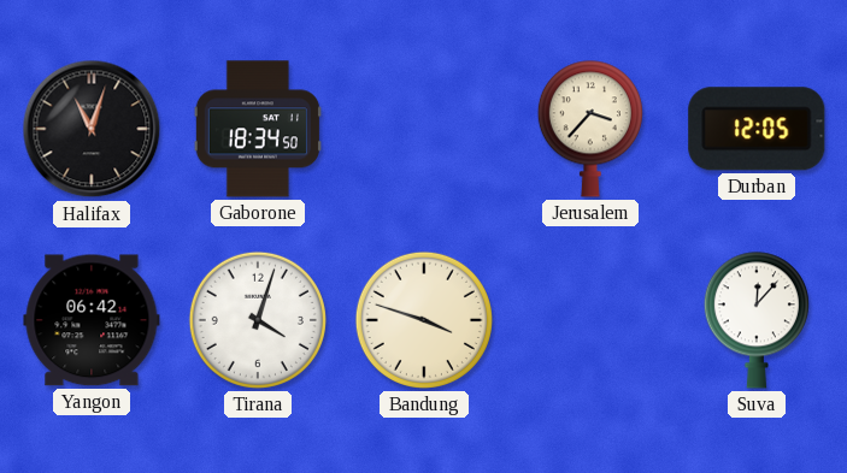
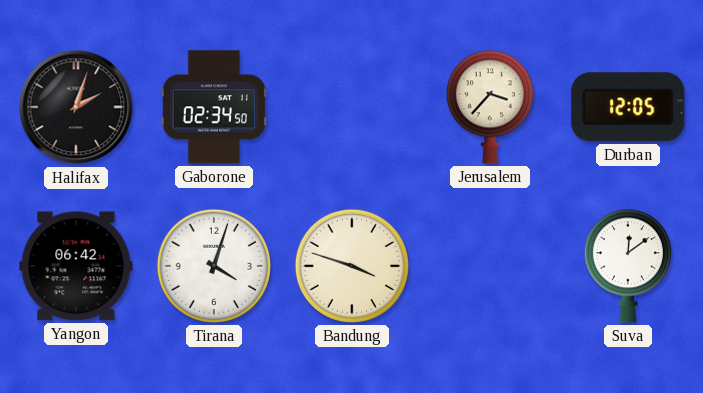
Halifax: 11:03 -> 2:03 (76, 107)
Gaborone: 18:34 -> 02:34 (214, 107)
Suva: 12:07 -> 12:09 (628, 266)
